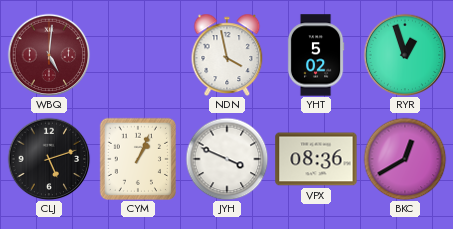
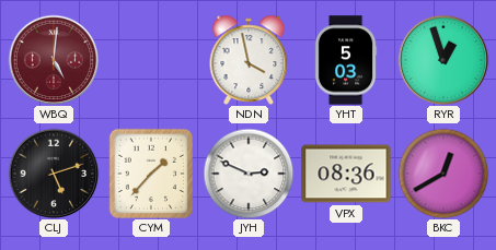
YHT: 5:02 -> 5:03 (346, 60)
CYM: 1:04 -> 1:37 (150, 172)
JYH: 3:49 -> 2:49 (249, 174)
